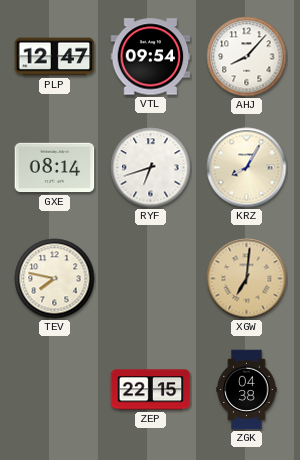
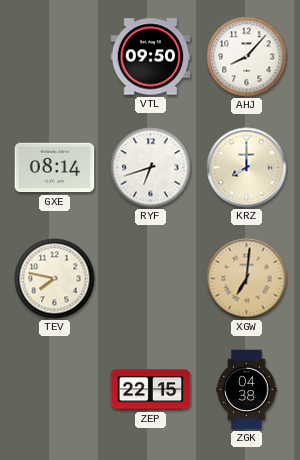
PLP: 12:47 -> none (55, 57)
VTL: 09:54 -> 09:50 (151, 57)
KRZ: 8:05 -> 8:00 (247, 168)
